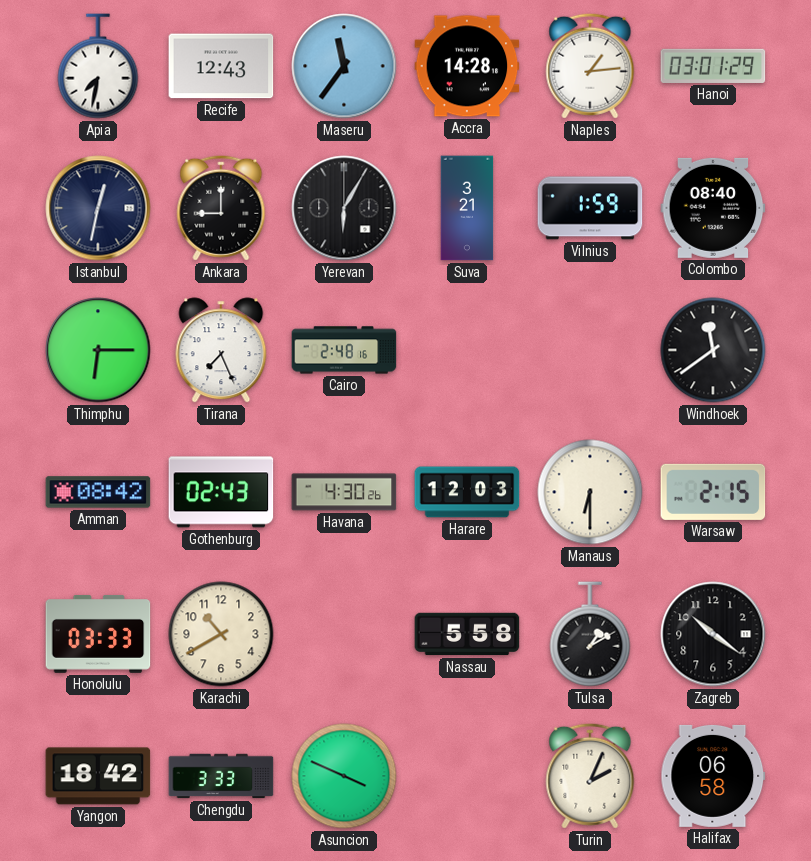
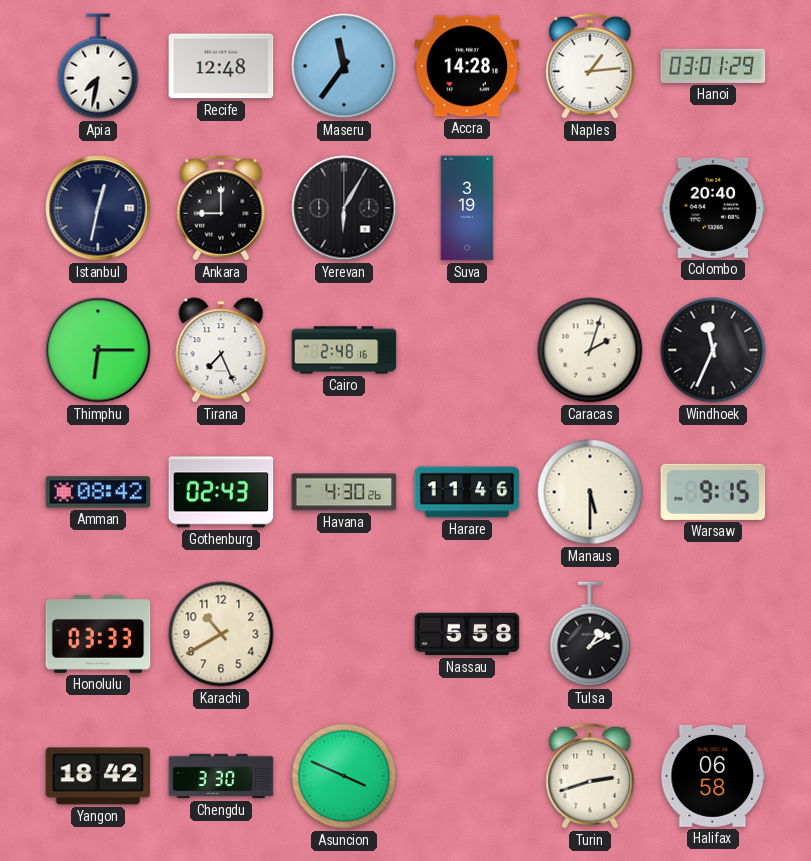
Recife: 12:43 -> 12:48 (221, 66)
Suva: 3:21 -> 3:19 (467, 208)
Vilnius: 1:59 -> none (590, 208)
Colombo: 08:40 -> 20:40 (713, 208)
Caracas: none -> 2:03 (590, 350)
Windhoek: 11:39 -> 11:34 (713, 350)
Harare: 12:03 -> 11:46 (467, 492)
Manaus: 6:30 -> 5:30 (590, 492)
Warsaw: 2:15 -> 9:15 (713, 492)
Zagreb: 10:21 -> none (713, 634)
Chengdu: 3:33 -> 3:30 (221, 776)
Turin: 2:04 -> 2:42 (590, 776)
